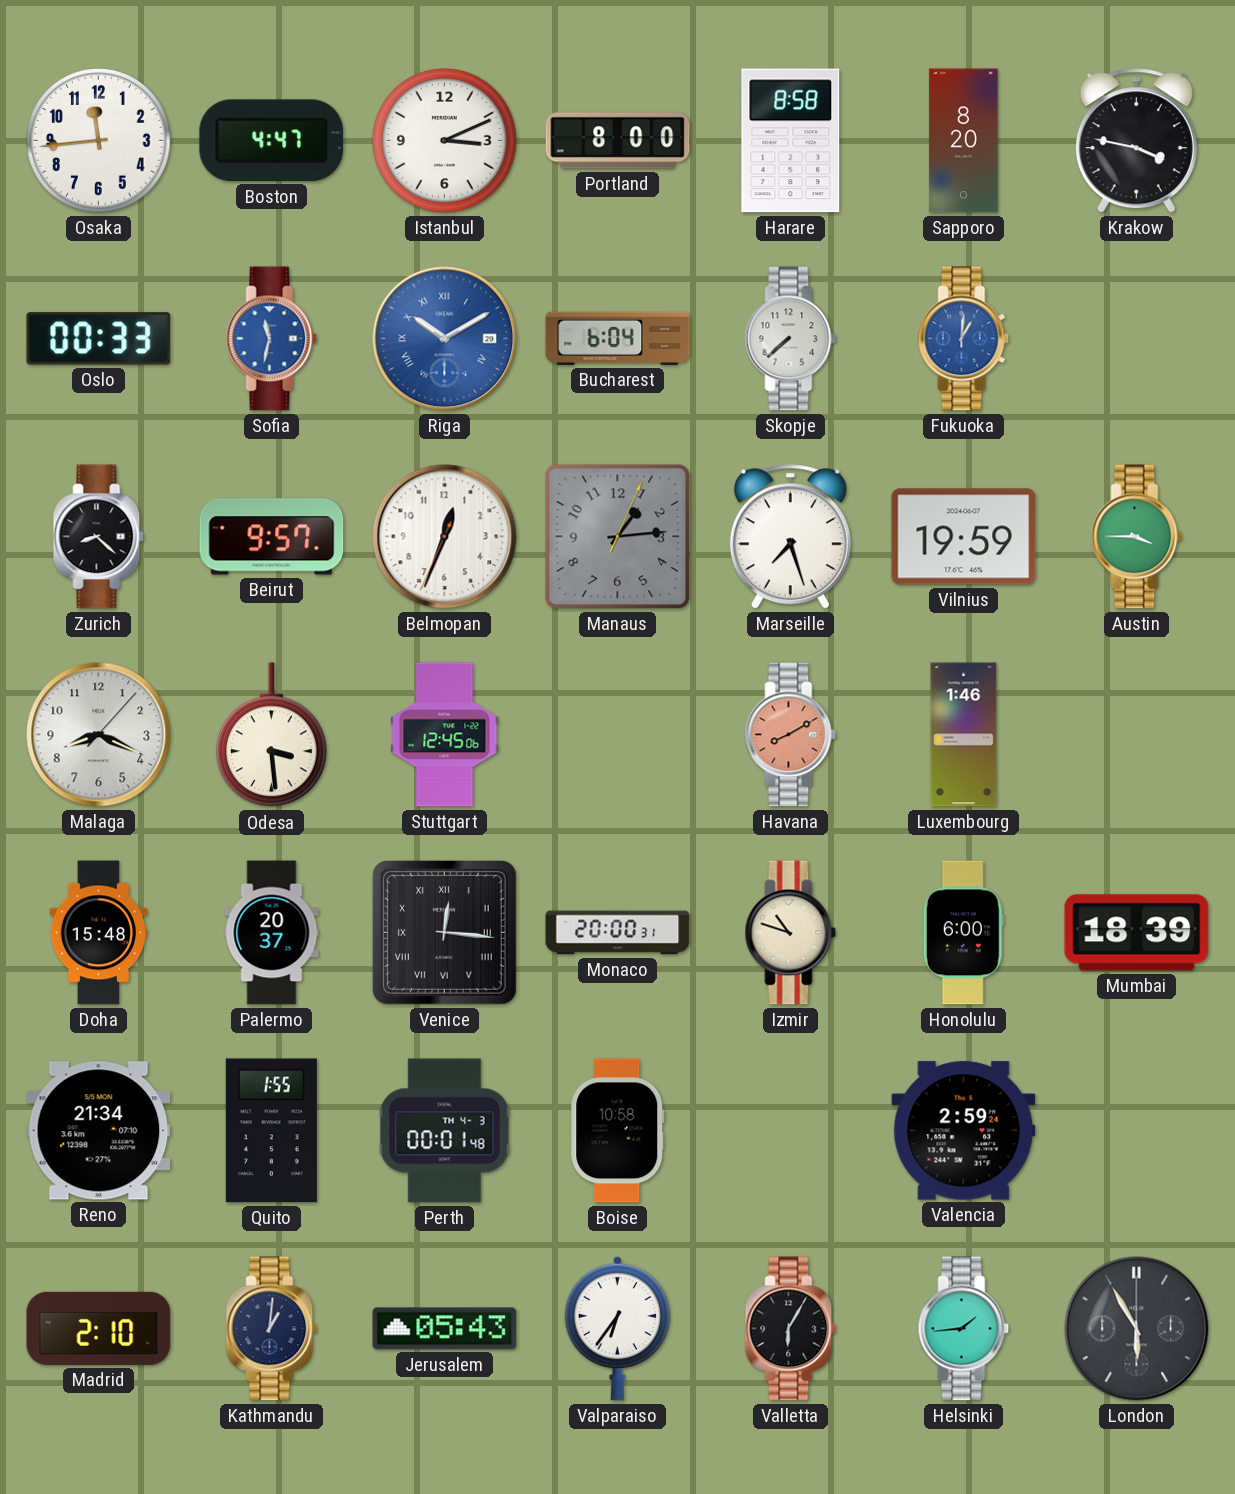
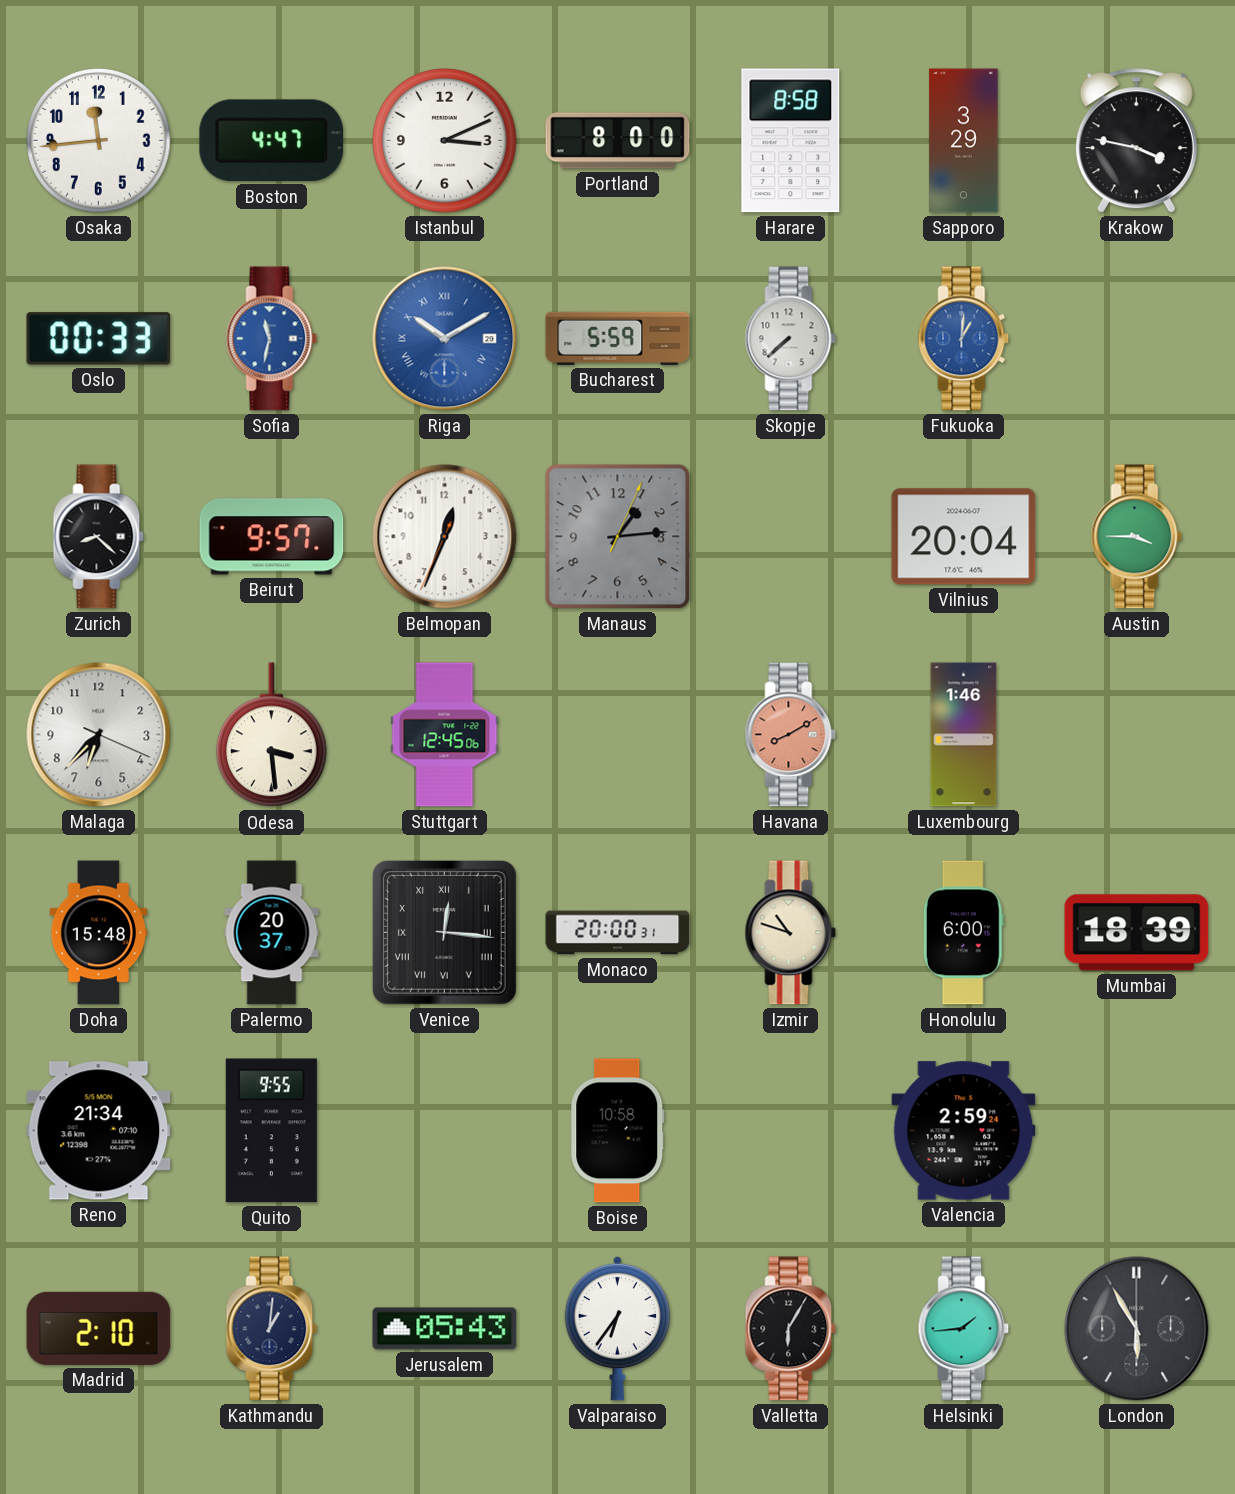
Sapporo: 8:20 -> 3:29 (964, 141)
Bucharest: 6:04 -> 5:59 (618, 338)
Marseille: 7:27 -> none (790, 537)
Vilnius: 19:59 -> 20:04 (964, 537)
Malaga: 8:19 -> 6:37 (99, 735)
Quito: 1:55 -> 9:55 (271, 1131)
Perth: 00:01 -> none (445, 1131)
